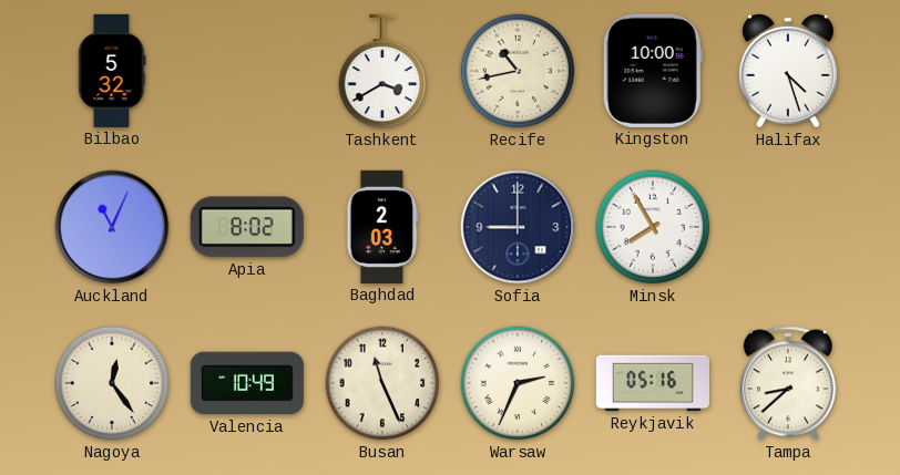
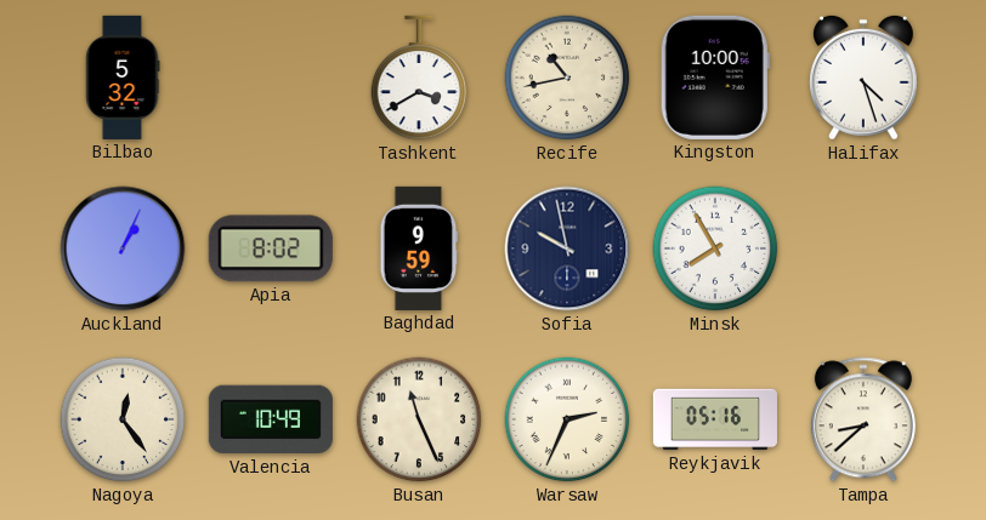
Auckland: 11:04 -> 1:04 (123, 248)
Baghdad: 2:03 -> 9:59 (419, 248)
Sofia: 9:00 -> 9:58 (567, 248)
